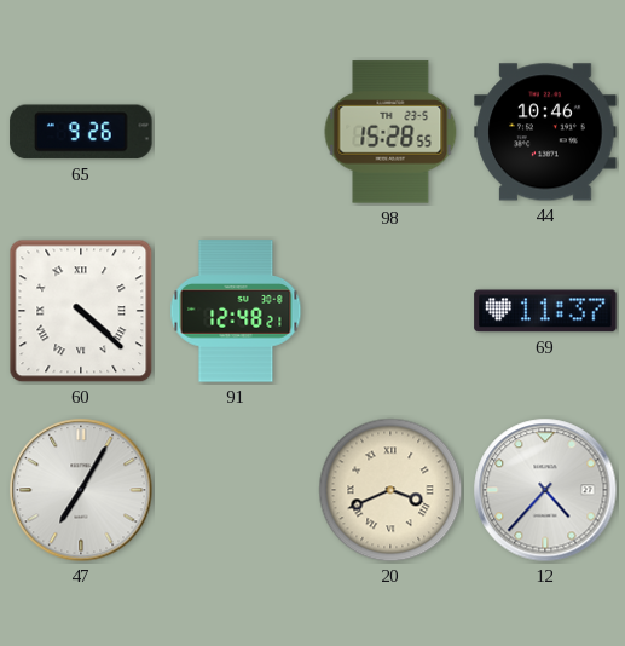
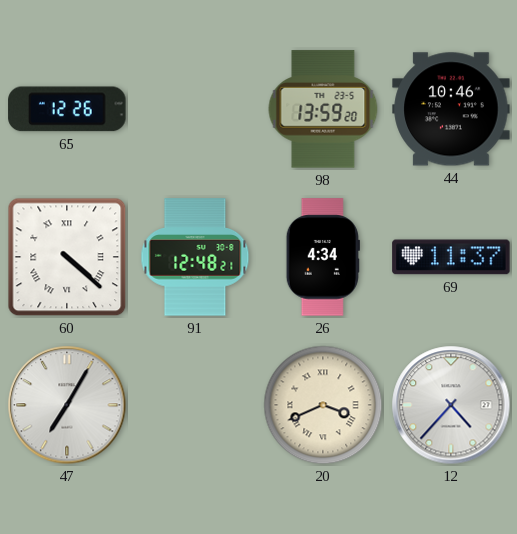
65: 9:26 -> 12:26 (67, 109)
98: 15:28 -> 13:59 (323, 109)
26: none -> 4:34 (323, 257)
